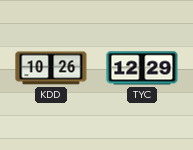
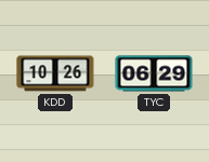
TYC: 12:29 -> 06:29 (154, 73)
